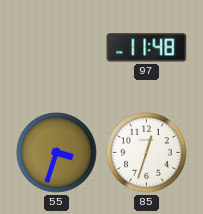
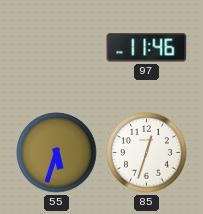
97: 11:48 -> 11:46 (147, 48)
55: 3:33 -> 5:33 (57, 153)
